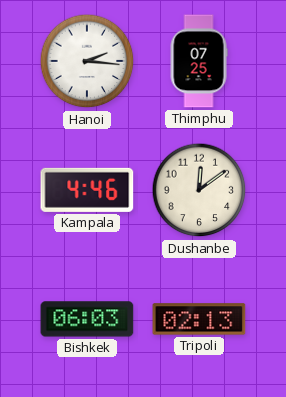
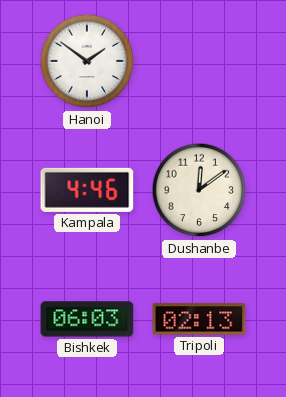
Hanoi: 2:16 -> 1:51 (87, 61)
Thimphu: 07:25 -> none (199, 61)
